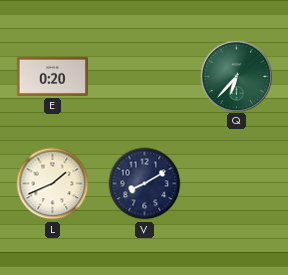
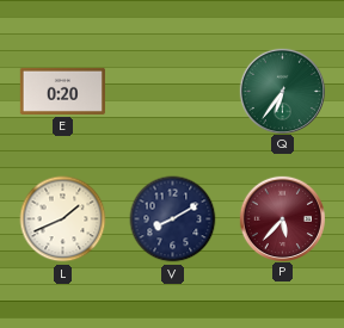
Q: 6:37 -> 6:36 (282, 91)
P: none -> 5:37 (282, 218)
